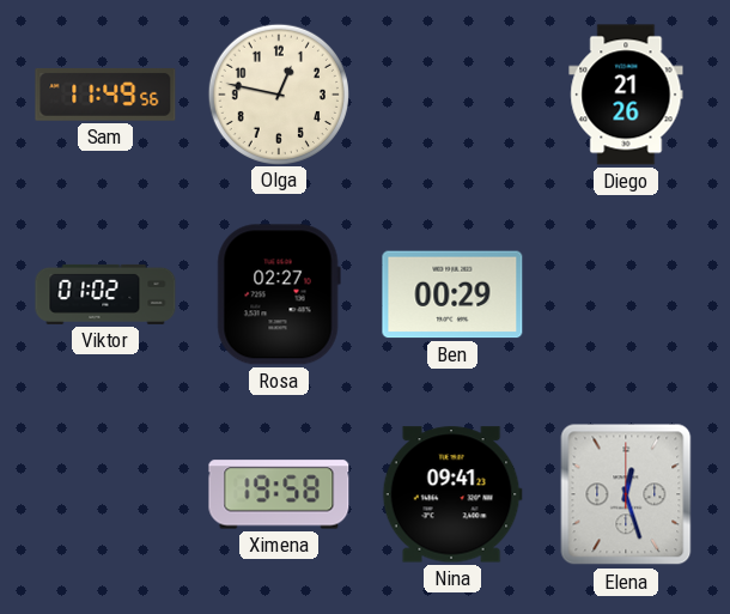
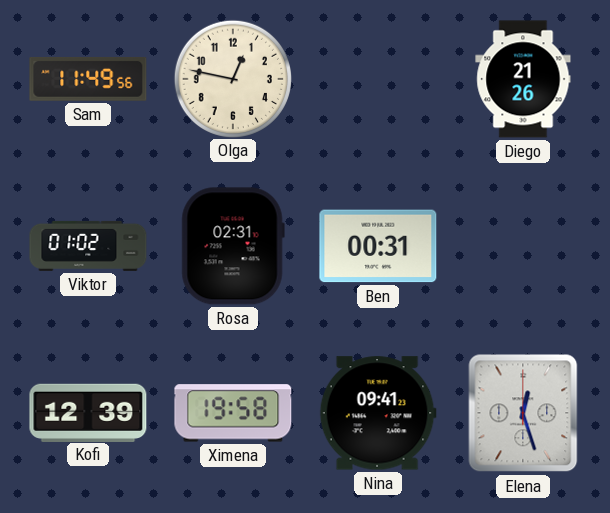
Rosa: 02:27 -> 02:31 (233, 246)
Ben: 00:29 -> 00:31 (378, 246)
Kofi: none -> 12:39 (88, 412)
